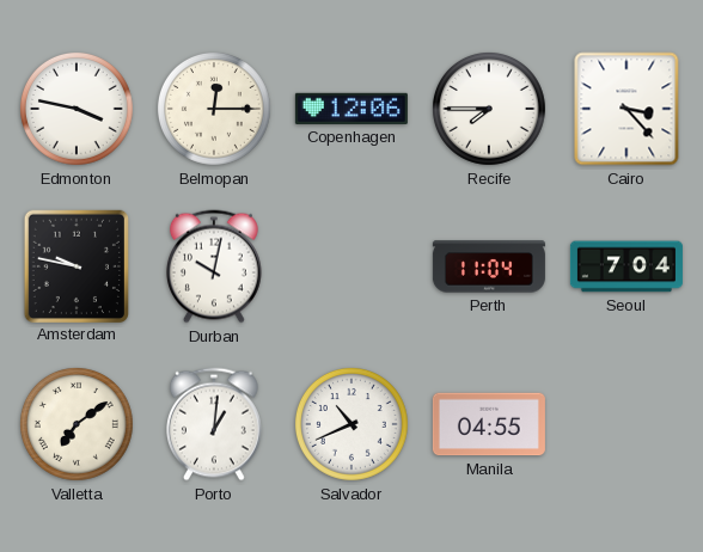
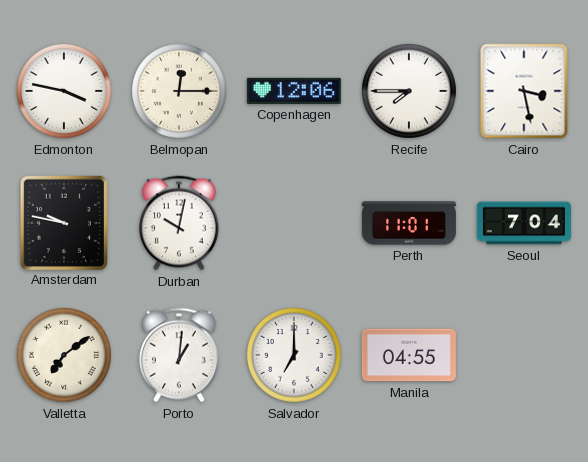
Cairo: 3:23 -> 3:28 (524, 91)
Perth: 11:04 -> 11:01 (409, 223)
Salvador: 10:41 -> 7:00 (294, 355)
